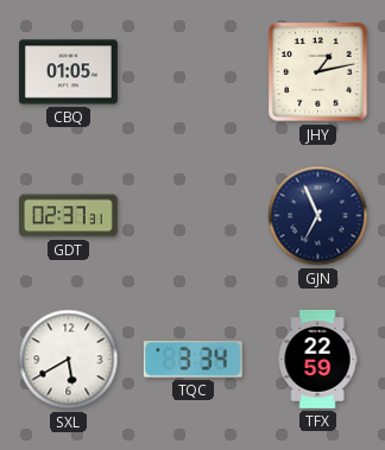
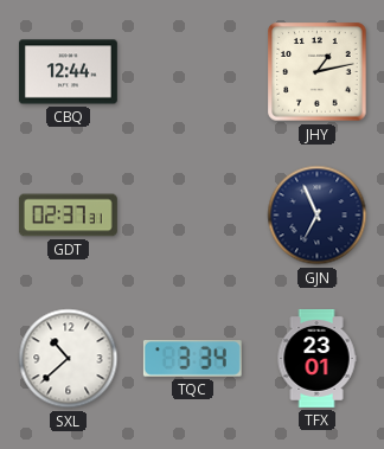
CBQ: 01:05 -> 12:44 (68, 72)
SXL: 5:40 -> 10:38 (69, 359)
TFX: 22:59 -> 23:01 (316, 359)
